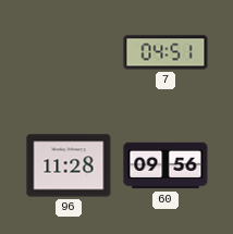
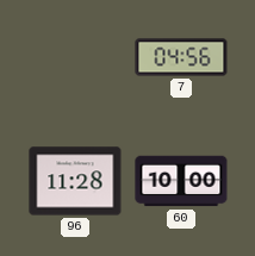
7: 04:51 -> 04:56 (181, 57)
60: 09:56 -> 10:00 (181, 181)
